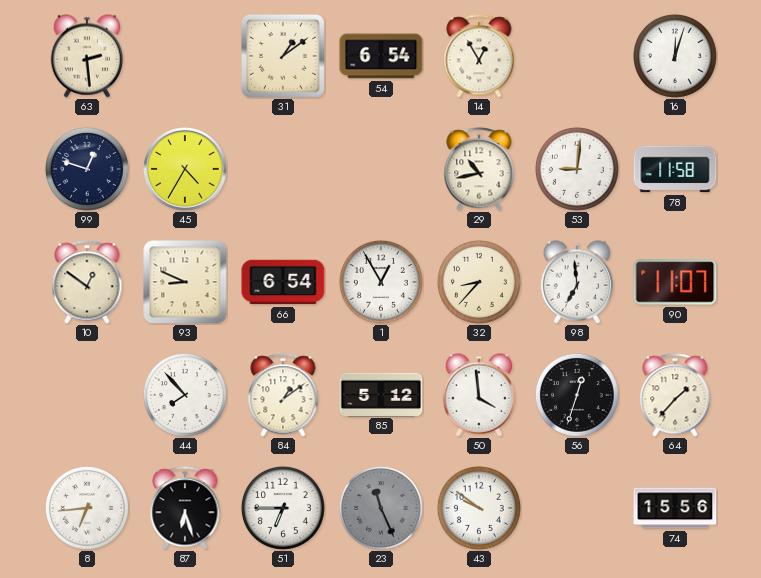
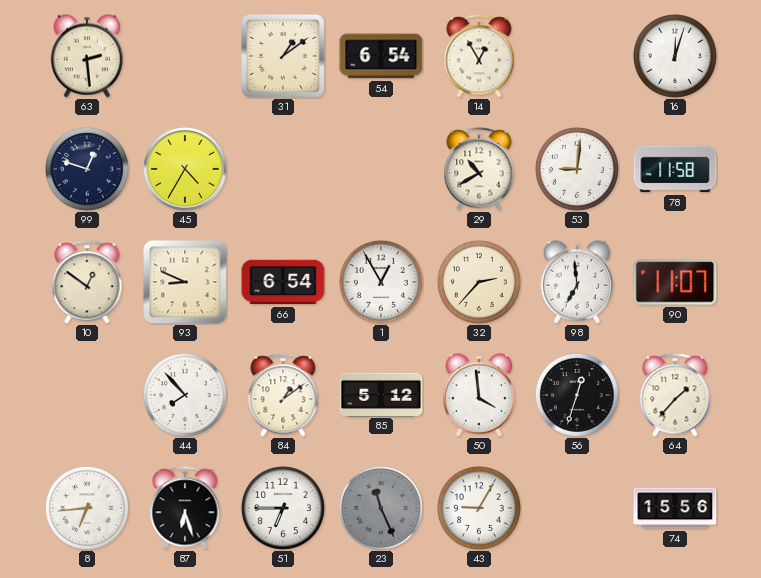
29: 10:43 -> 10:40 (479, 169)
32: 8:37 -> 2:37 (479, 282)
43: 9:51 -> 9:05 (479, 508)
